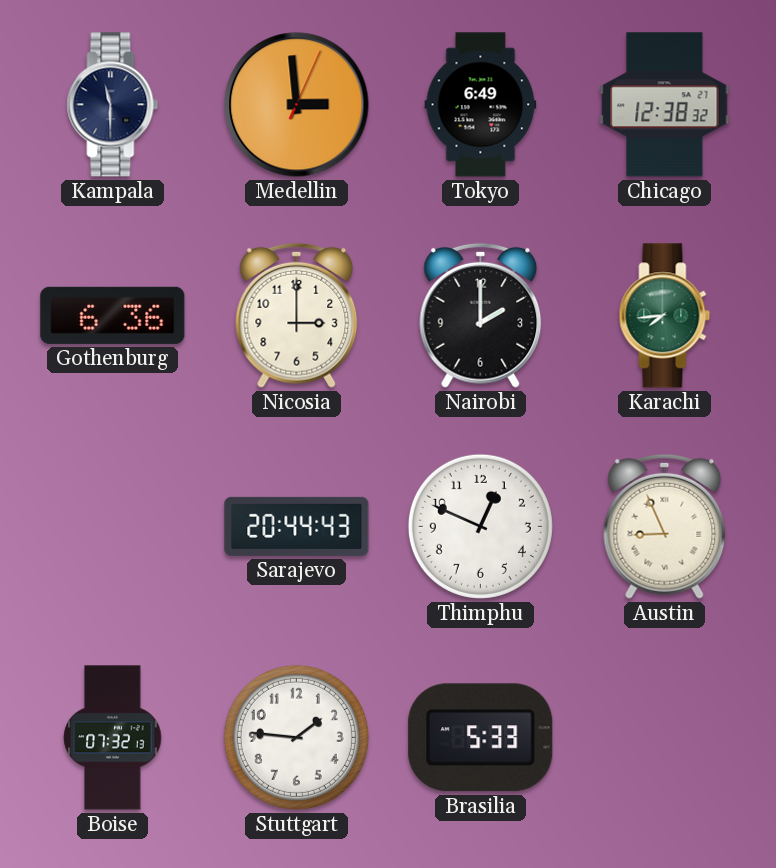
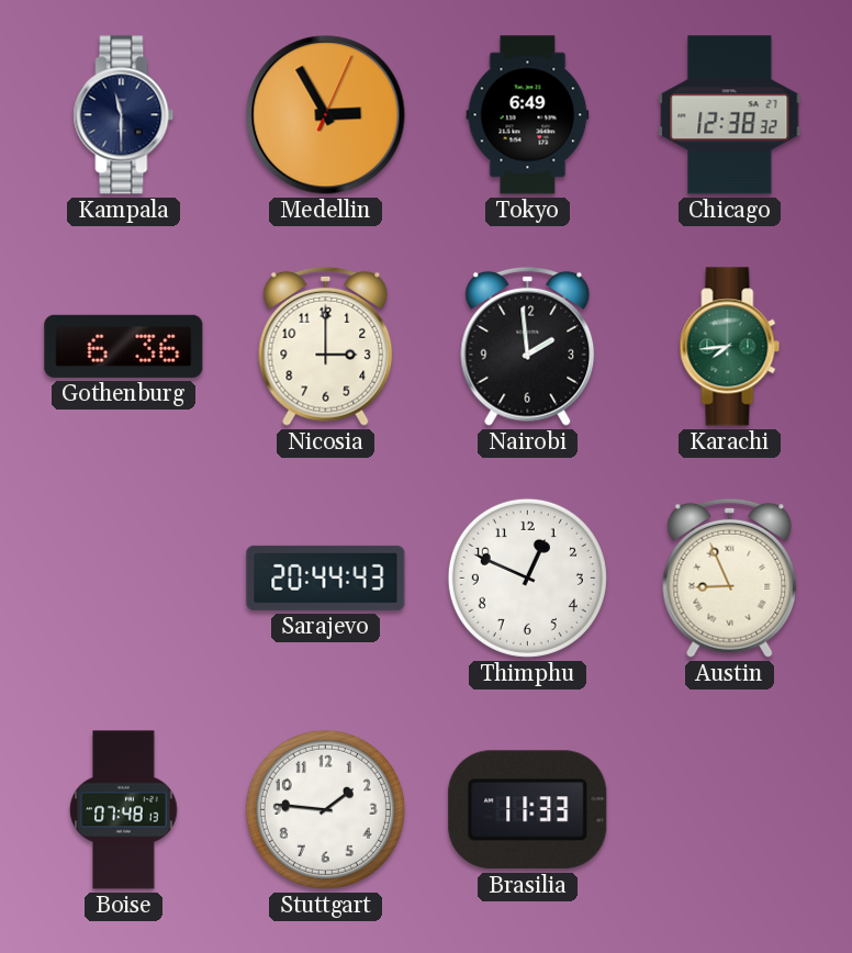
Medellin: 2:59 -> 2:55 (326, 115)
Nairobi: 2:00 -> 1:59 (528, 346)
Boise: 07:32 -> 07:48 (124, 810)
Brasilia: 5:33 -> 11:33 (528, 810)
